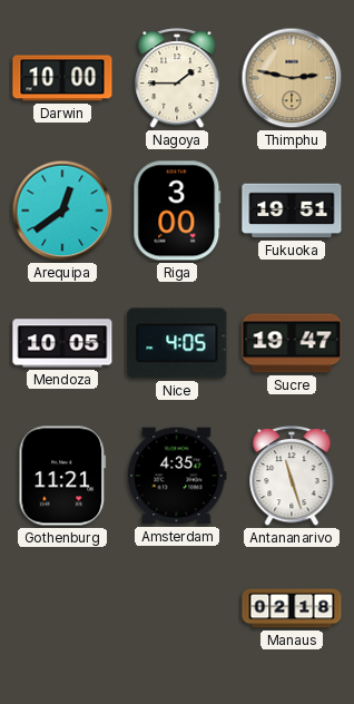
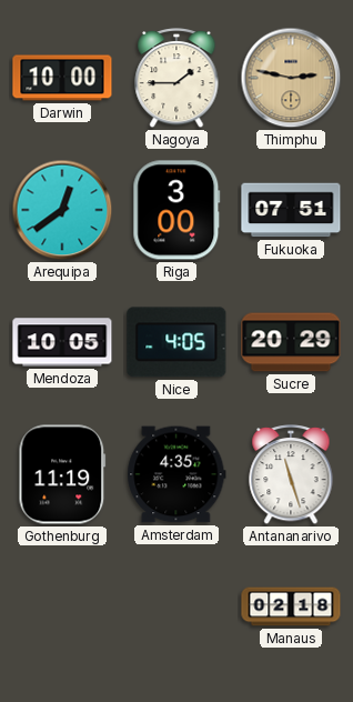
Fukuoka: 19:51 -> 07:51 (291, 210)
Sucre: 19:47 -> 20:29 (291, 342)
Gothenburg: 11:21 -> 11:19 (62, 474)
